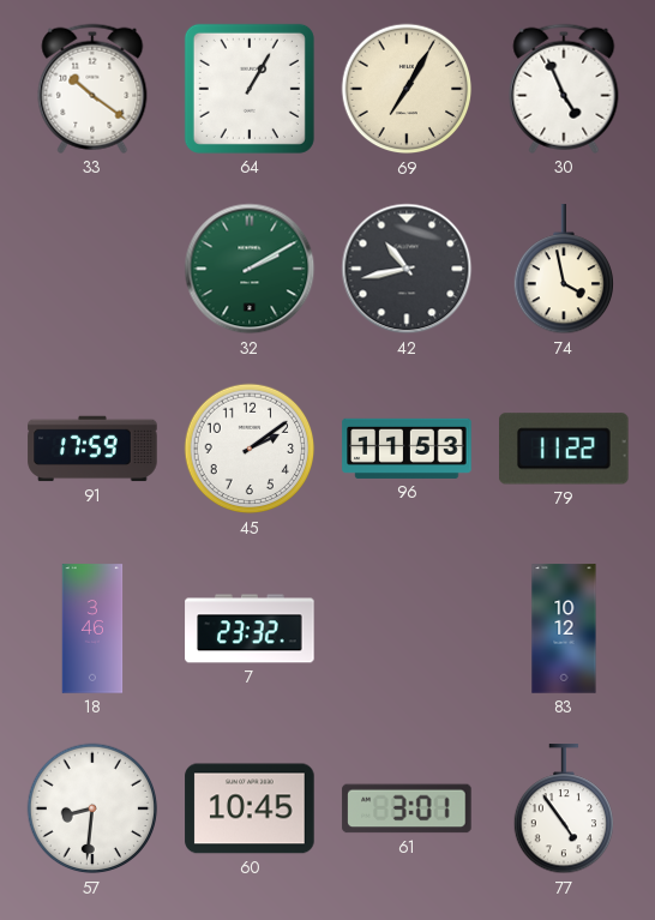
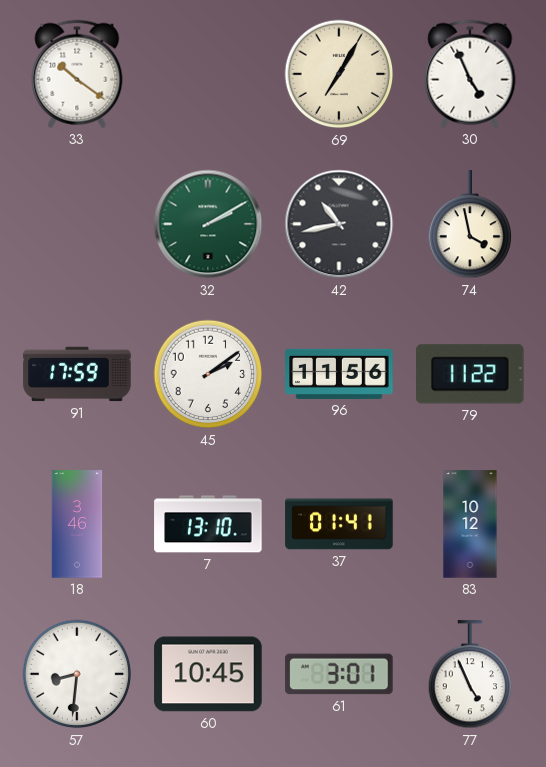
64: 1:05 -> none (250, 89)
96: 11:53 -> 11:56 (339, 374)
7: 23:32 -> 13:10 (208, 524)
37: none -> 01:41 (339, 524)
77: 4:54 -> 4:56 (469, 675)
